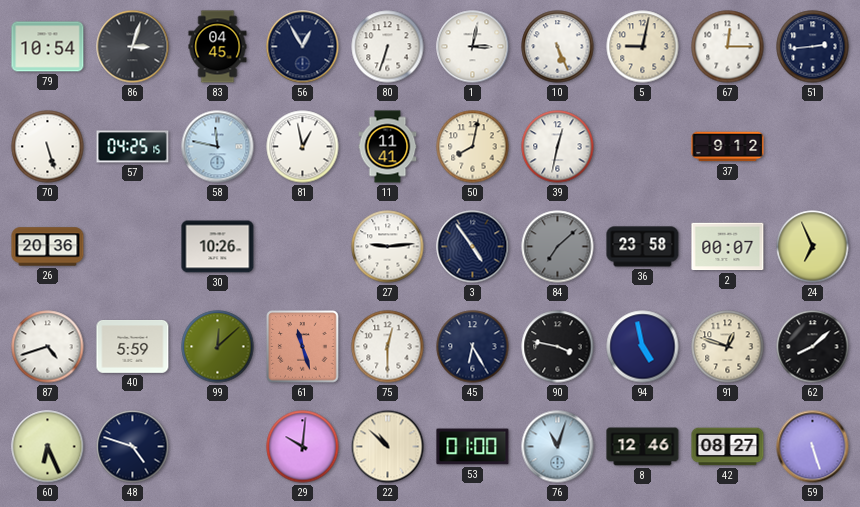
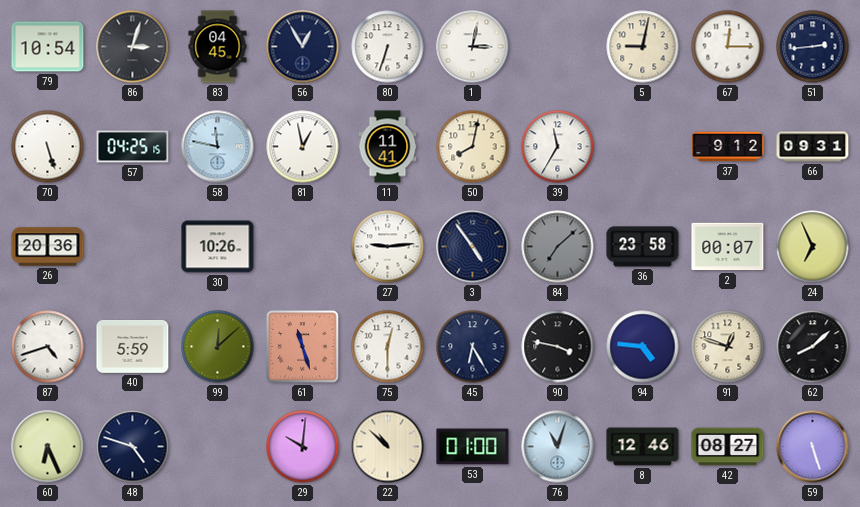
10: 5:26 -> none (558, 47)
39: 12:32 -> 11:35 (558, 147)
66: none -> 09:31 (813, 147)
94: 4:58 -> 4:46 (643, 347)
